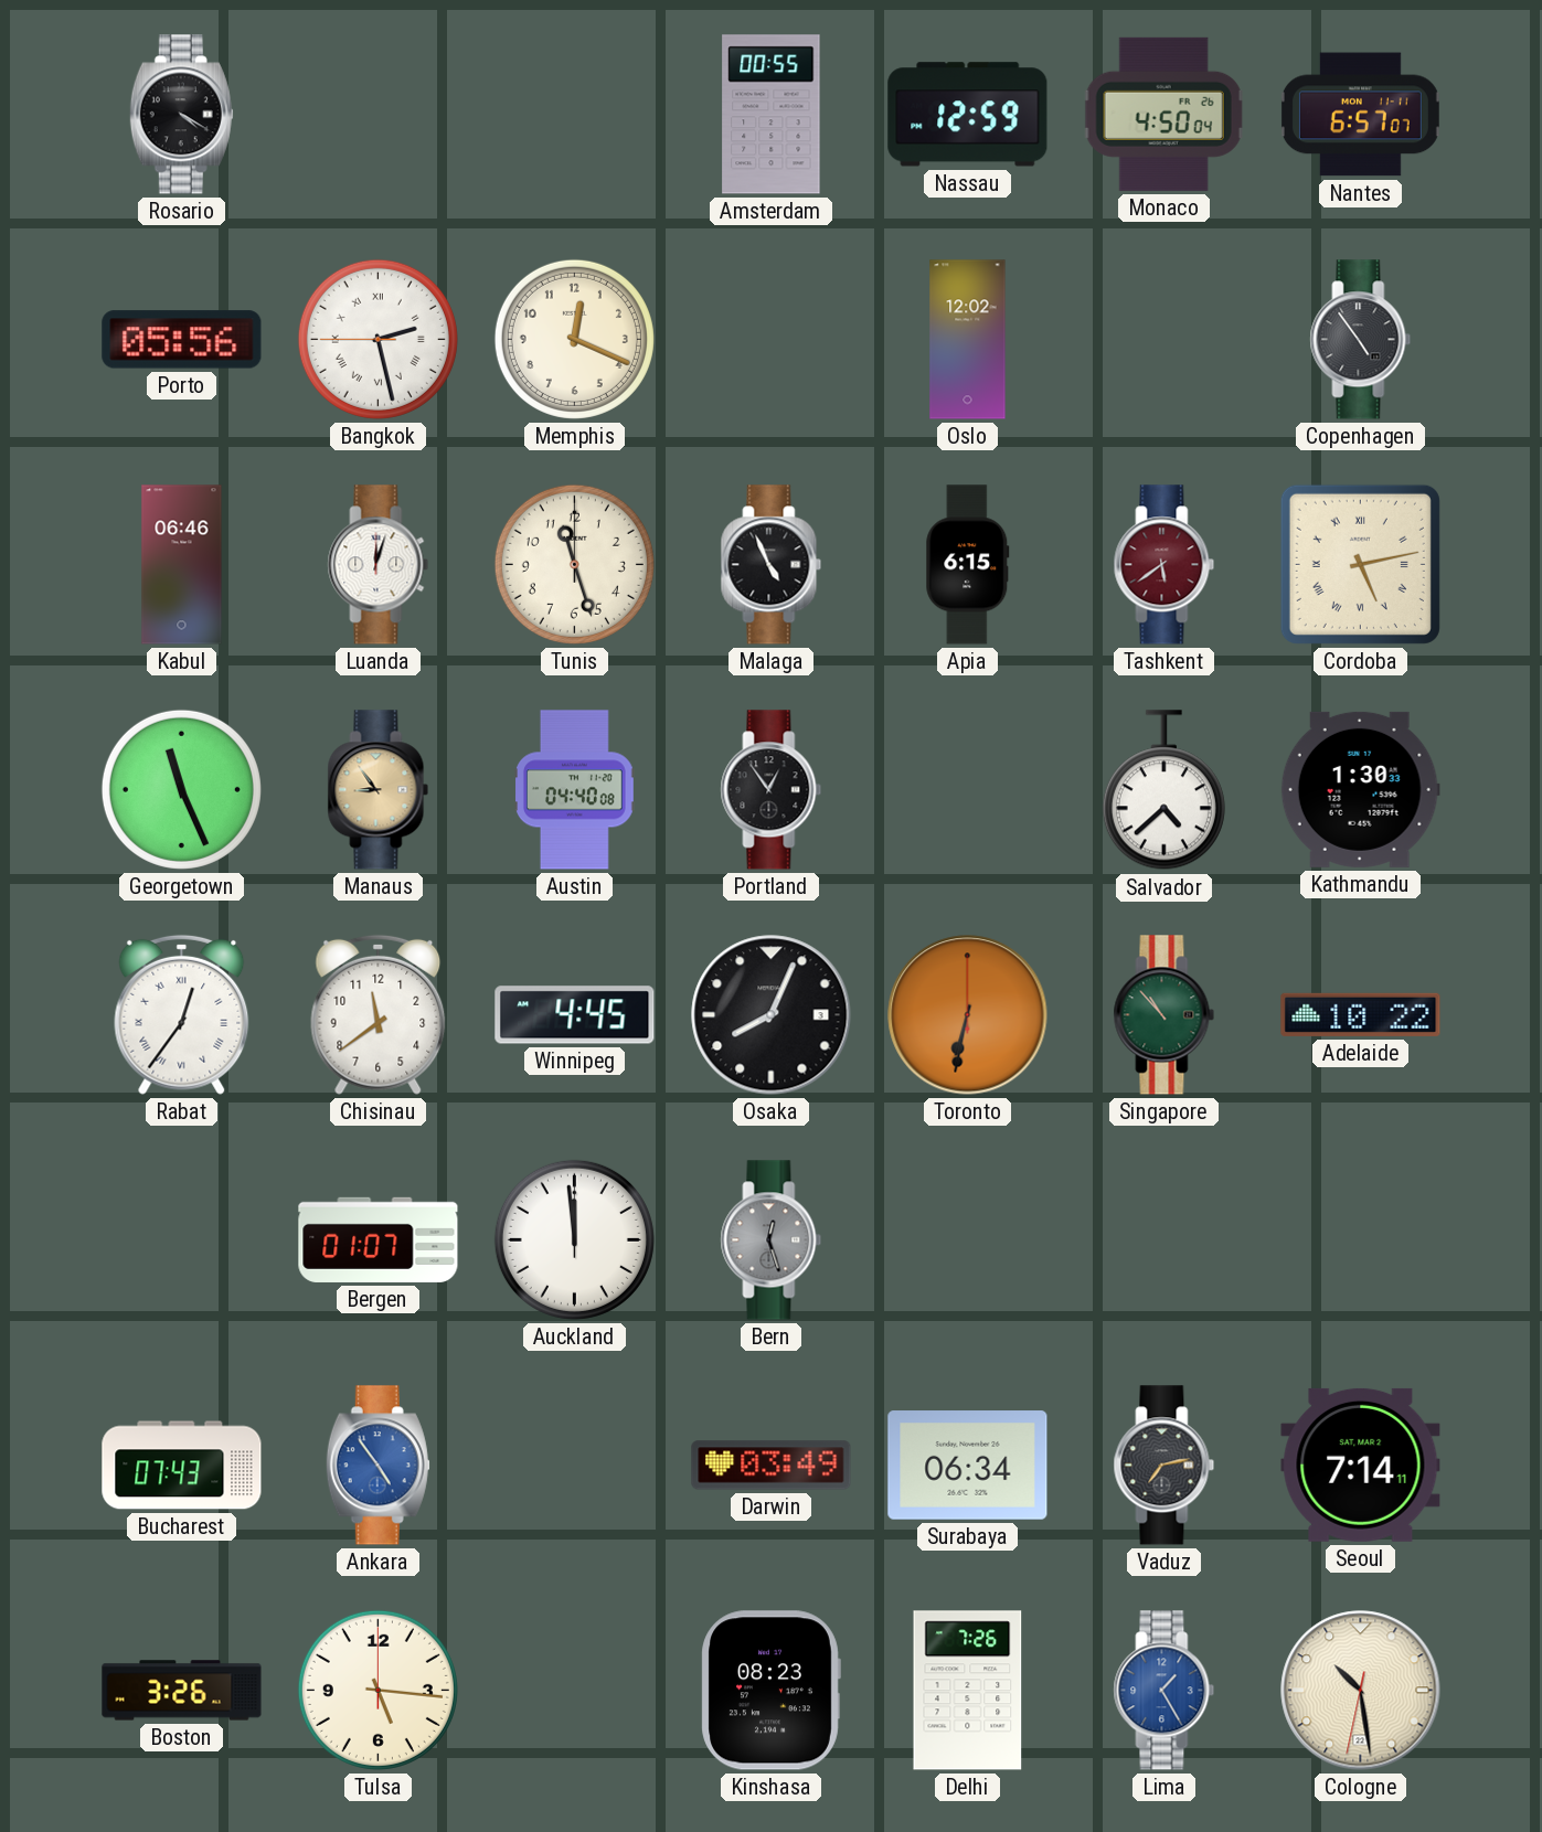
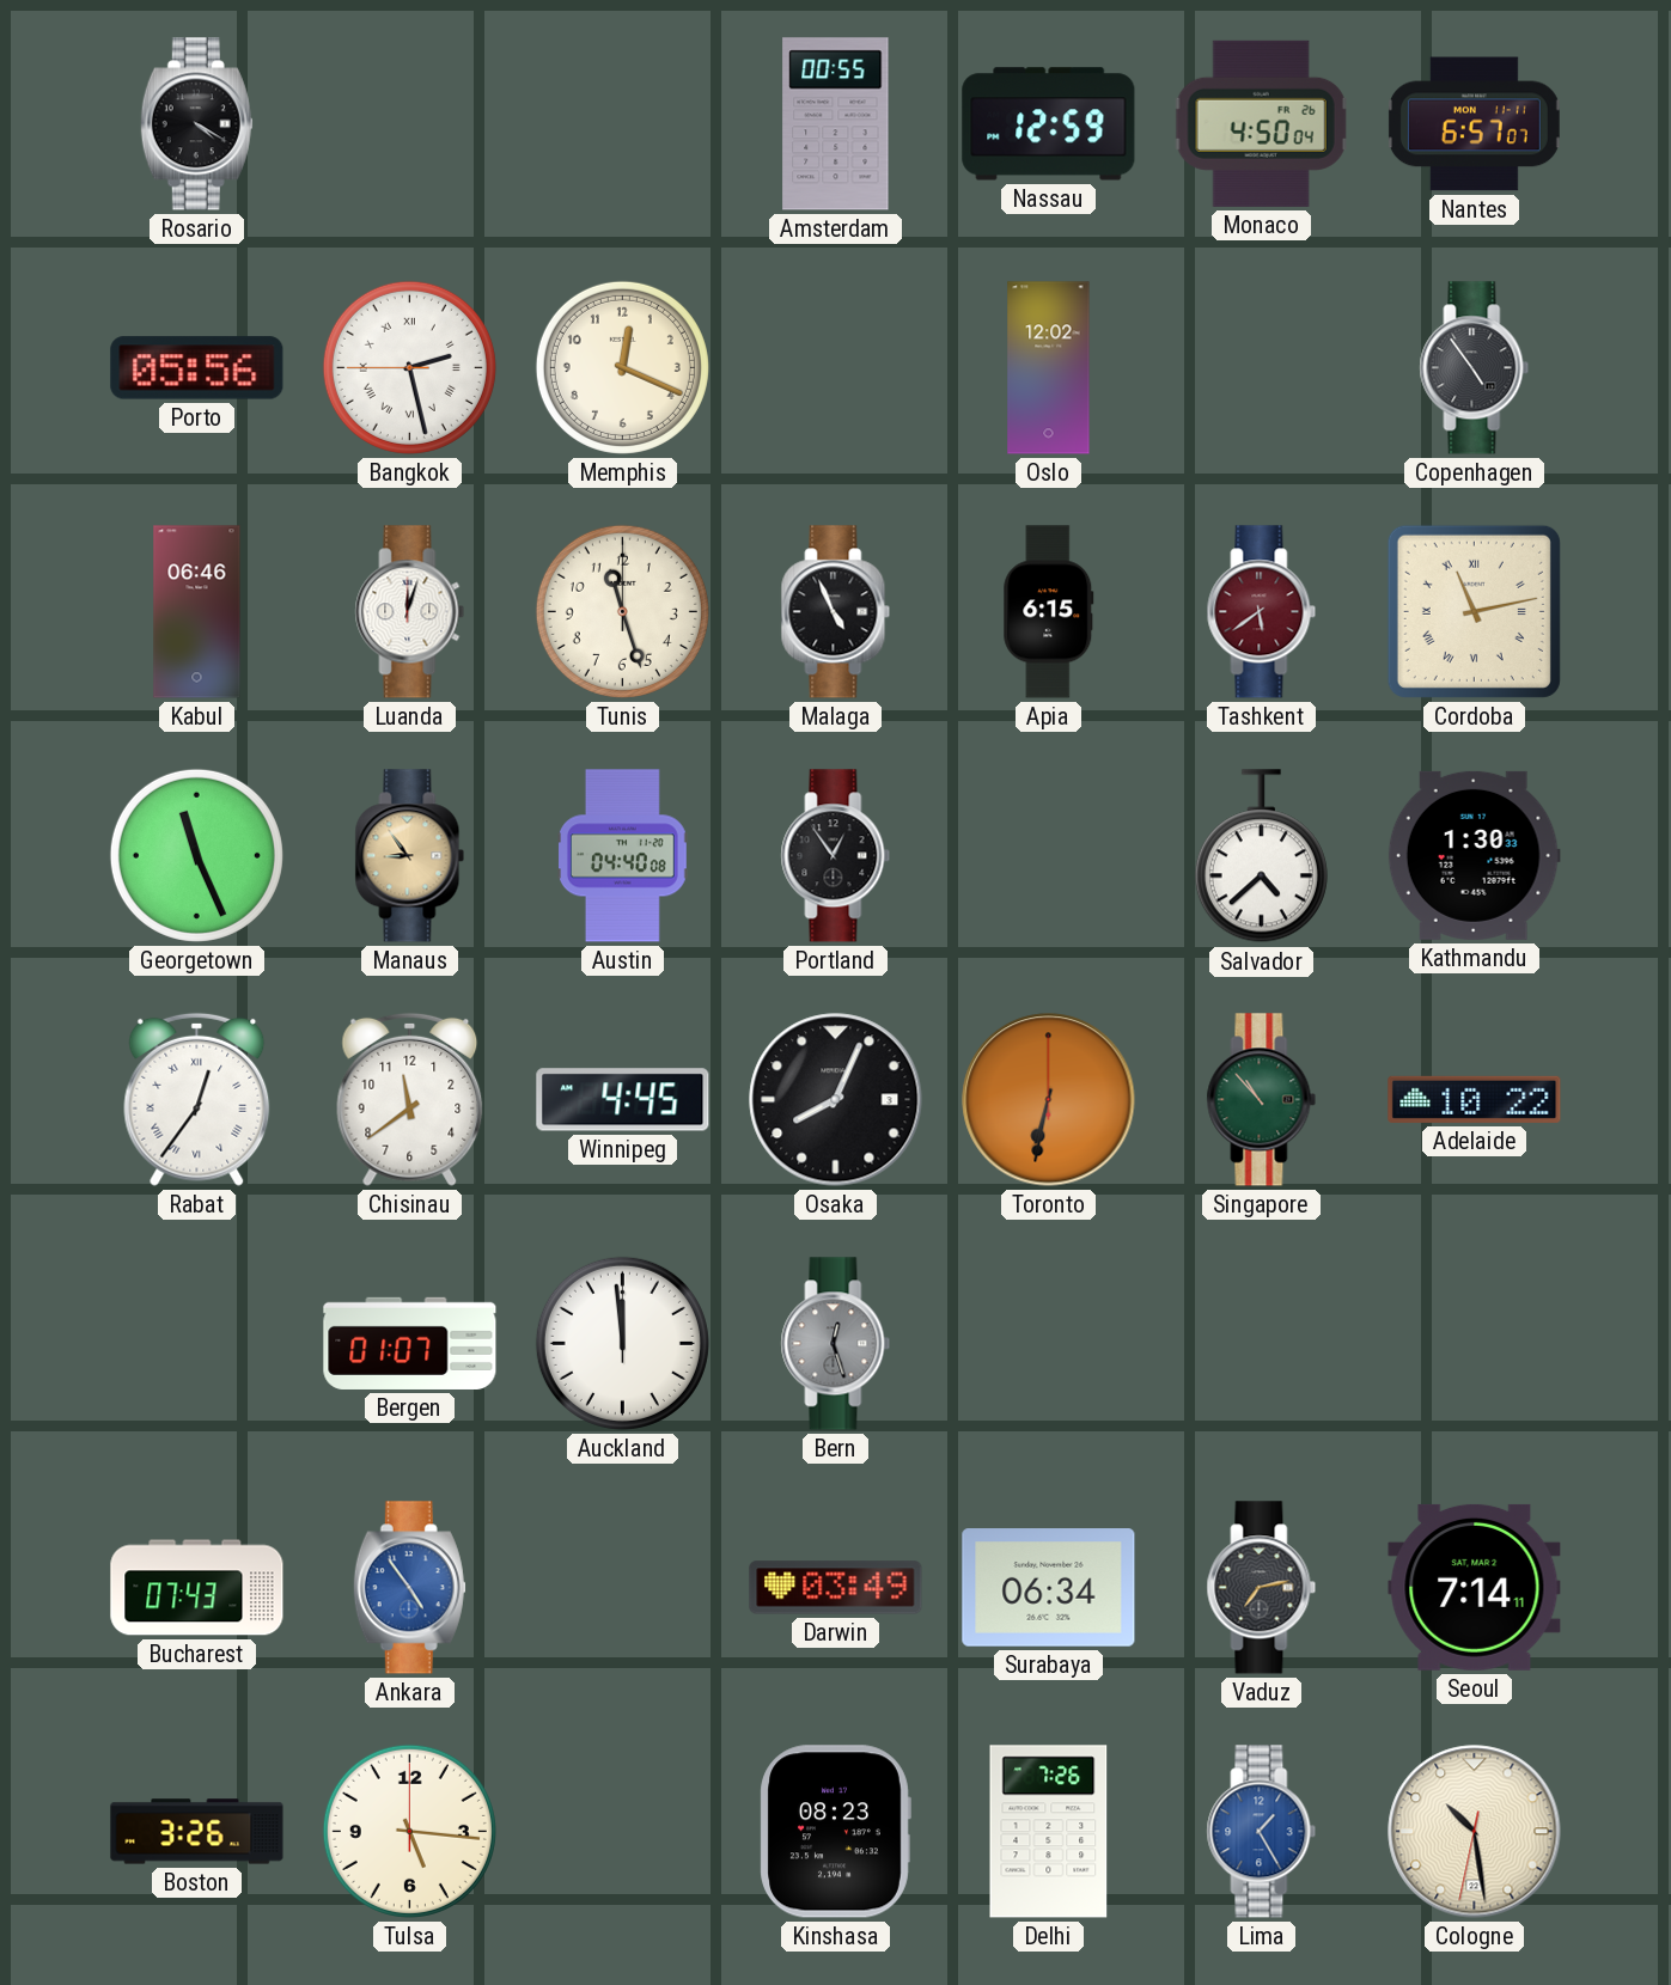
Cordoba: 5:13 -> 11:13 (1474, 611)
